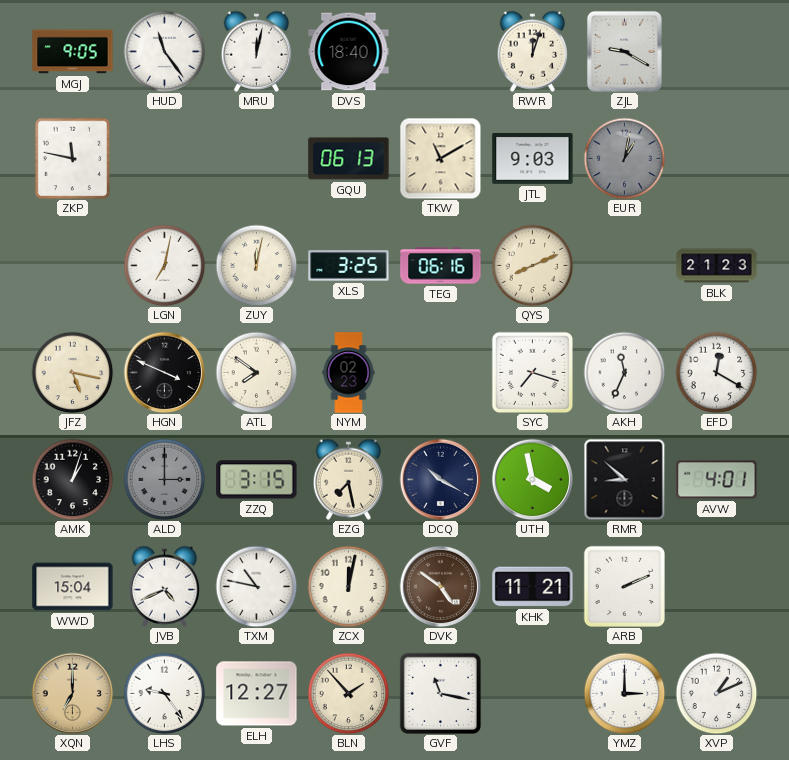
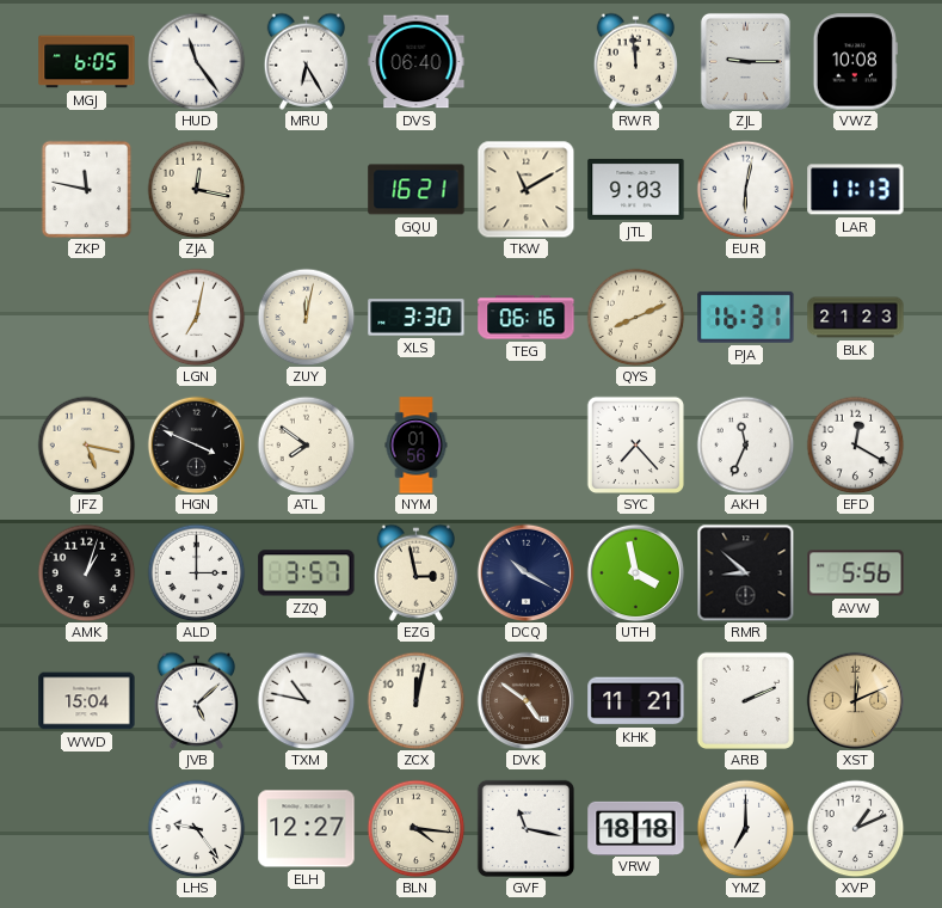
MGJ: 9:05 -> 6:05 (87, 62)
MRU: 12:02 -> 6:25 (306, 61)
DVS: 18:40 -> 06:40 (417, 62)
RWR: 12:03 -> 11:59 (635, 61)
ZJL: 9:20 -> 9:15 (745, 61)
VWZ: none -> 10:08 (855, 62)
ZJA: none -> 12:17 (196, 189)
GQU: 06:13 -> 16:21 (417, 190)
EUR: 1:02 -> 6:02 (745, 189)
EUR dial: grey -> white (745, 189)
LAR: none -> 11:13 (856, 190)
XLS: 3:25 -> 3:30 (417, 318)
PJA: none -> 16:31 (746, 317)
NYM: 02:23 -> 01:56 (417, 446)
SYC: 7:18 -> 7:23 (635, 444)
ALD dial: grey -> white (196, 572)
ZZQ: 3:15 -> 3:57 (307, 573)
EZG: 7:28 -> 2:58 (415, 572)
AVW: 4:01 -> 5:56 (856, 573)
JVB: 4:41 -> 5:08 (196, 700)
XST: none -> 12:11 (855, 700)
XQN: 7:00 -> none (72, 693)
BLN: 1:53 -> 4:16 (415, 828)
VRW: none -> 18:18 (636, 828)
YMZ: 3:00 -> 7:00 (745, 828)
